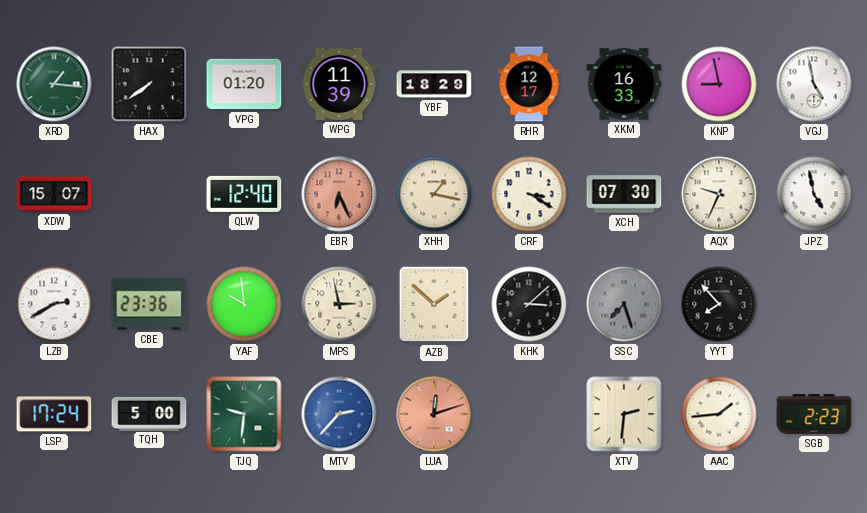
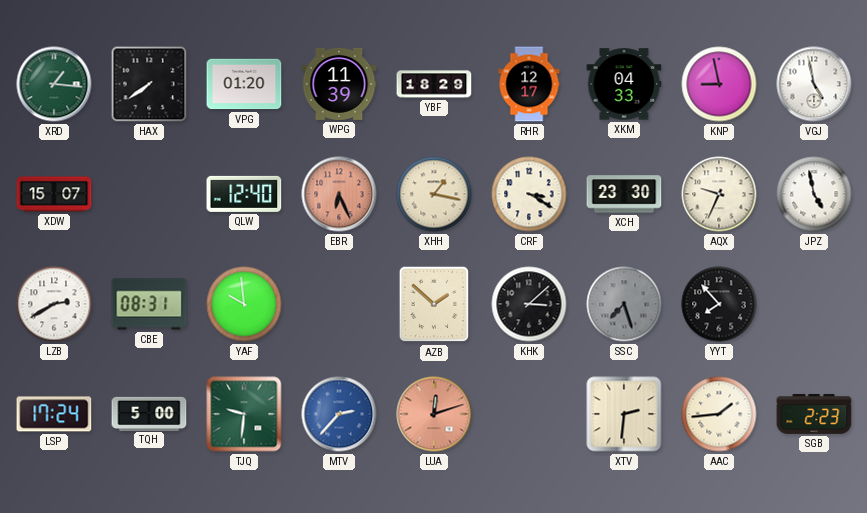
XKM: 16:33 -> 04:33 (624, 84)
XCH: 07:30 -> 23:30 (624, 194)
CBE: 23:36 -> 08:31 (149, 304)
MPS: 2:58 -> none (339, 304)
